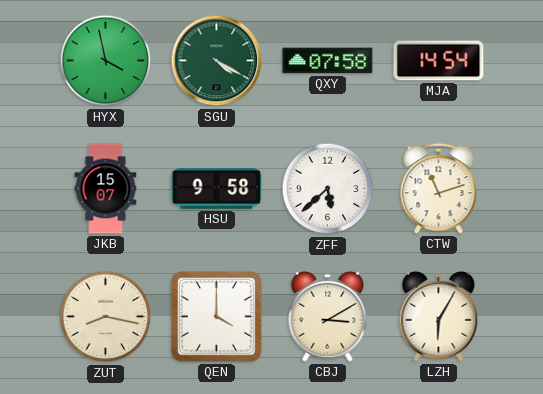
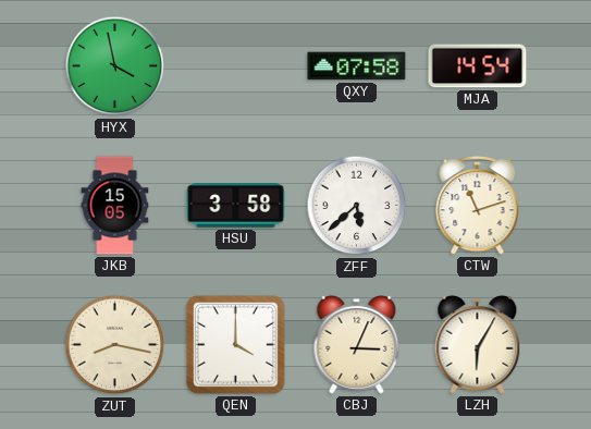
SGU: 4:20 -> none (217, 61)
JKB: 15:07 -> 15:05 (115, 206)
HSU: 9:58 -> 3:58 (236, 206)
CBJ: 3:10 -> 3:04 (357, 344)
